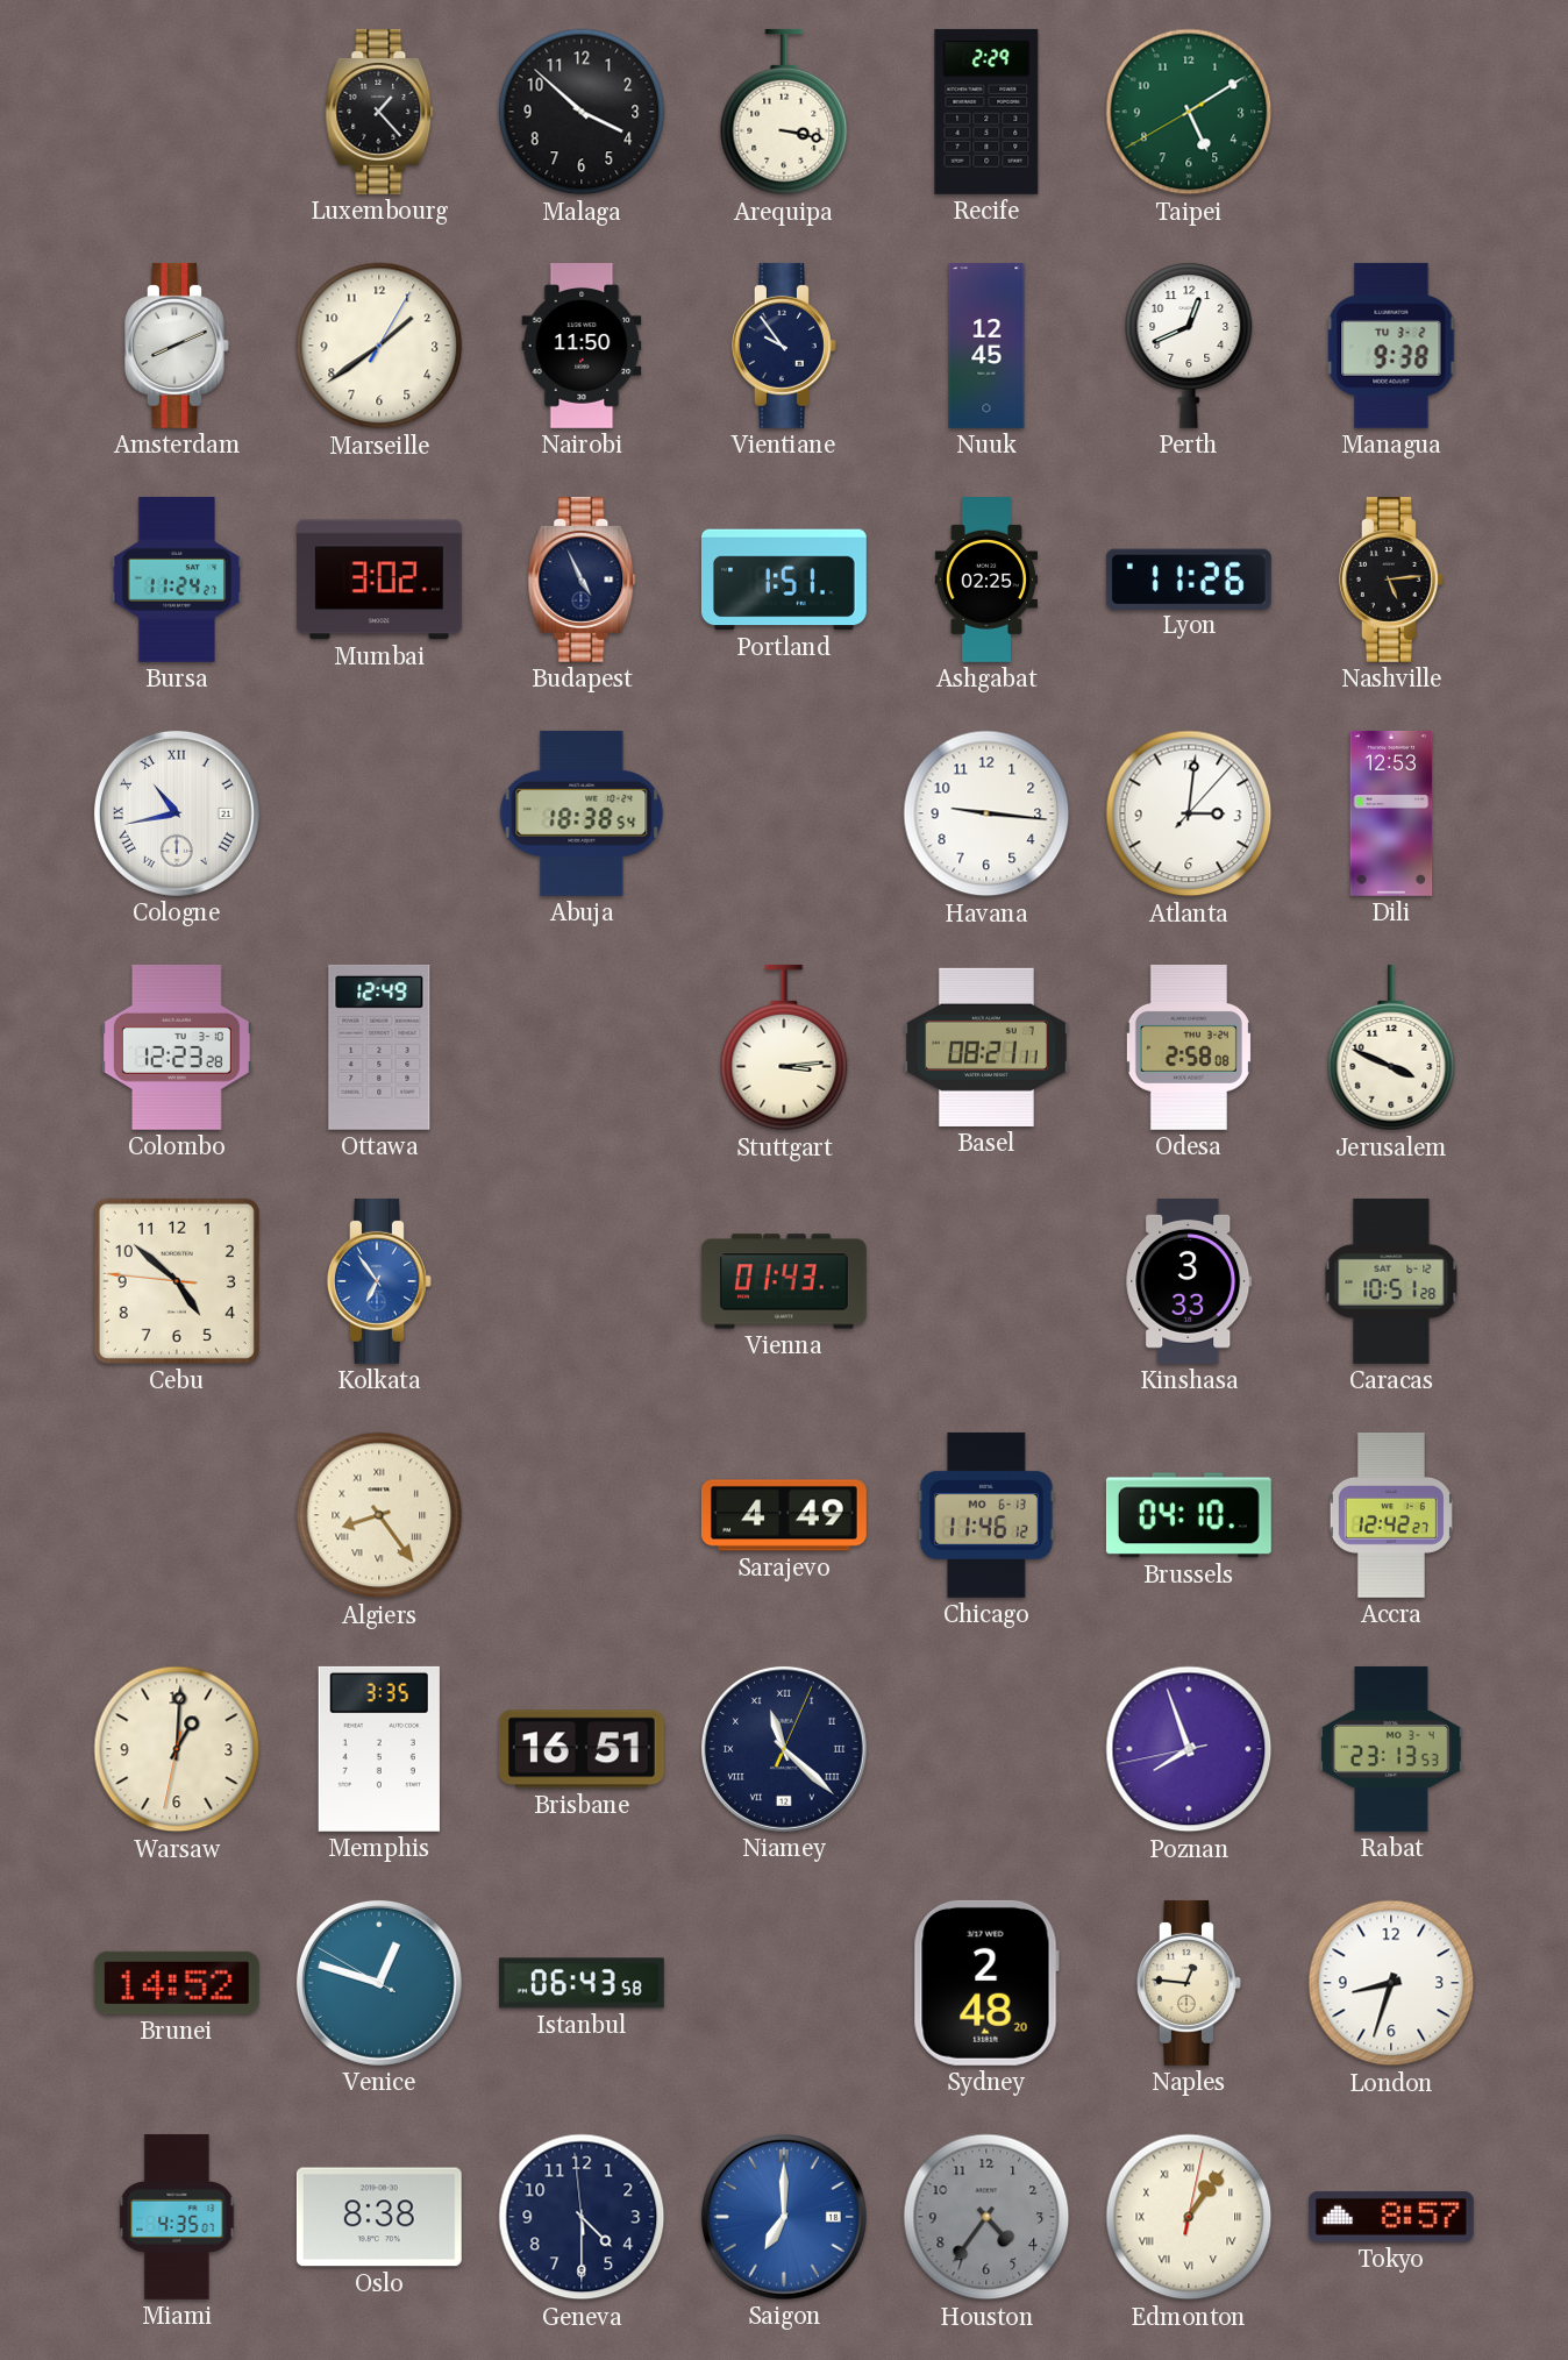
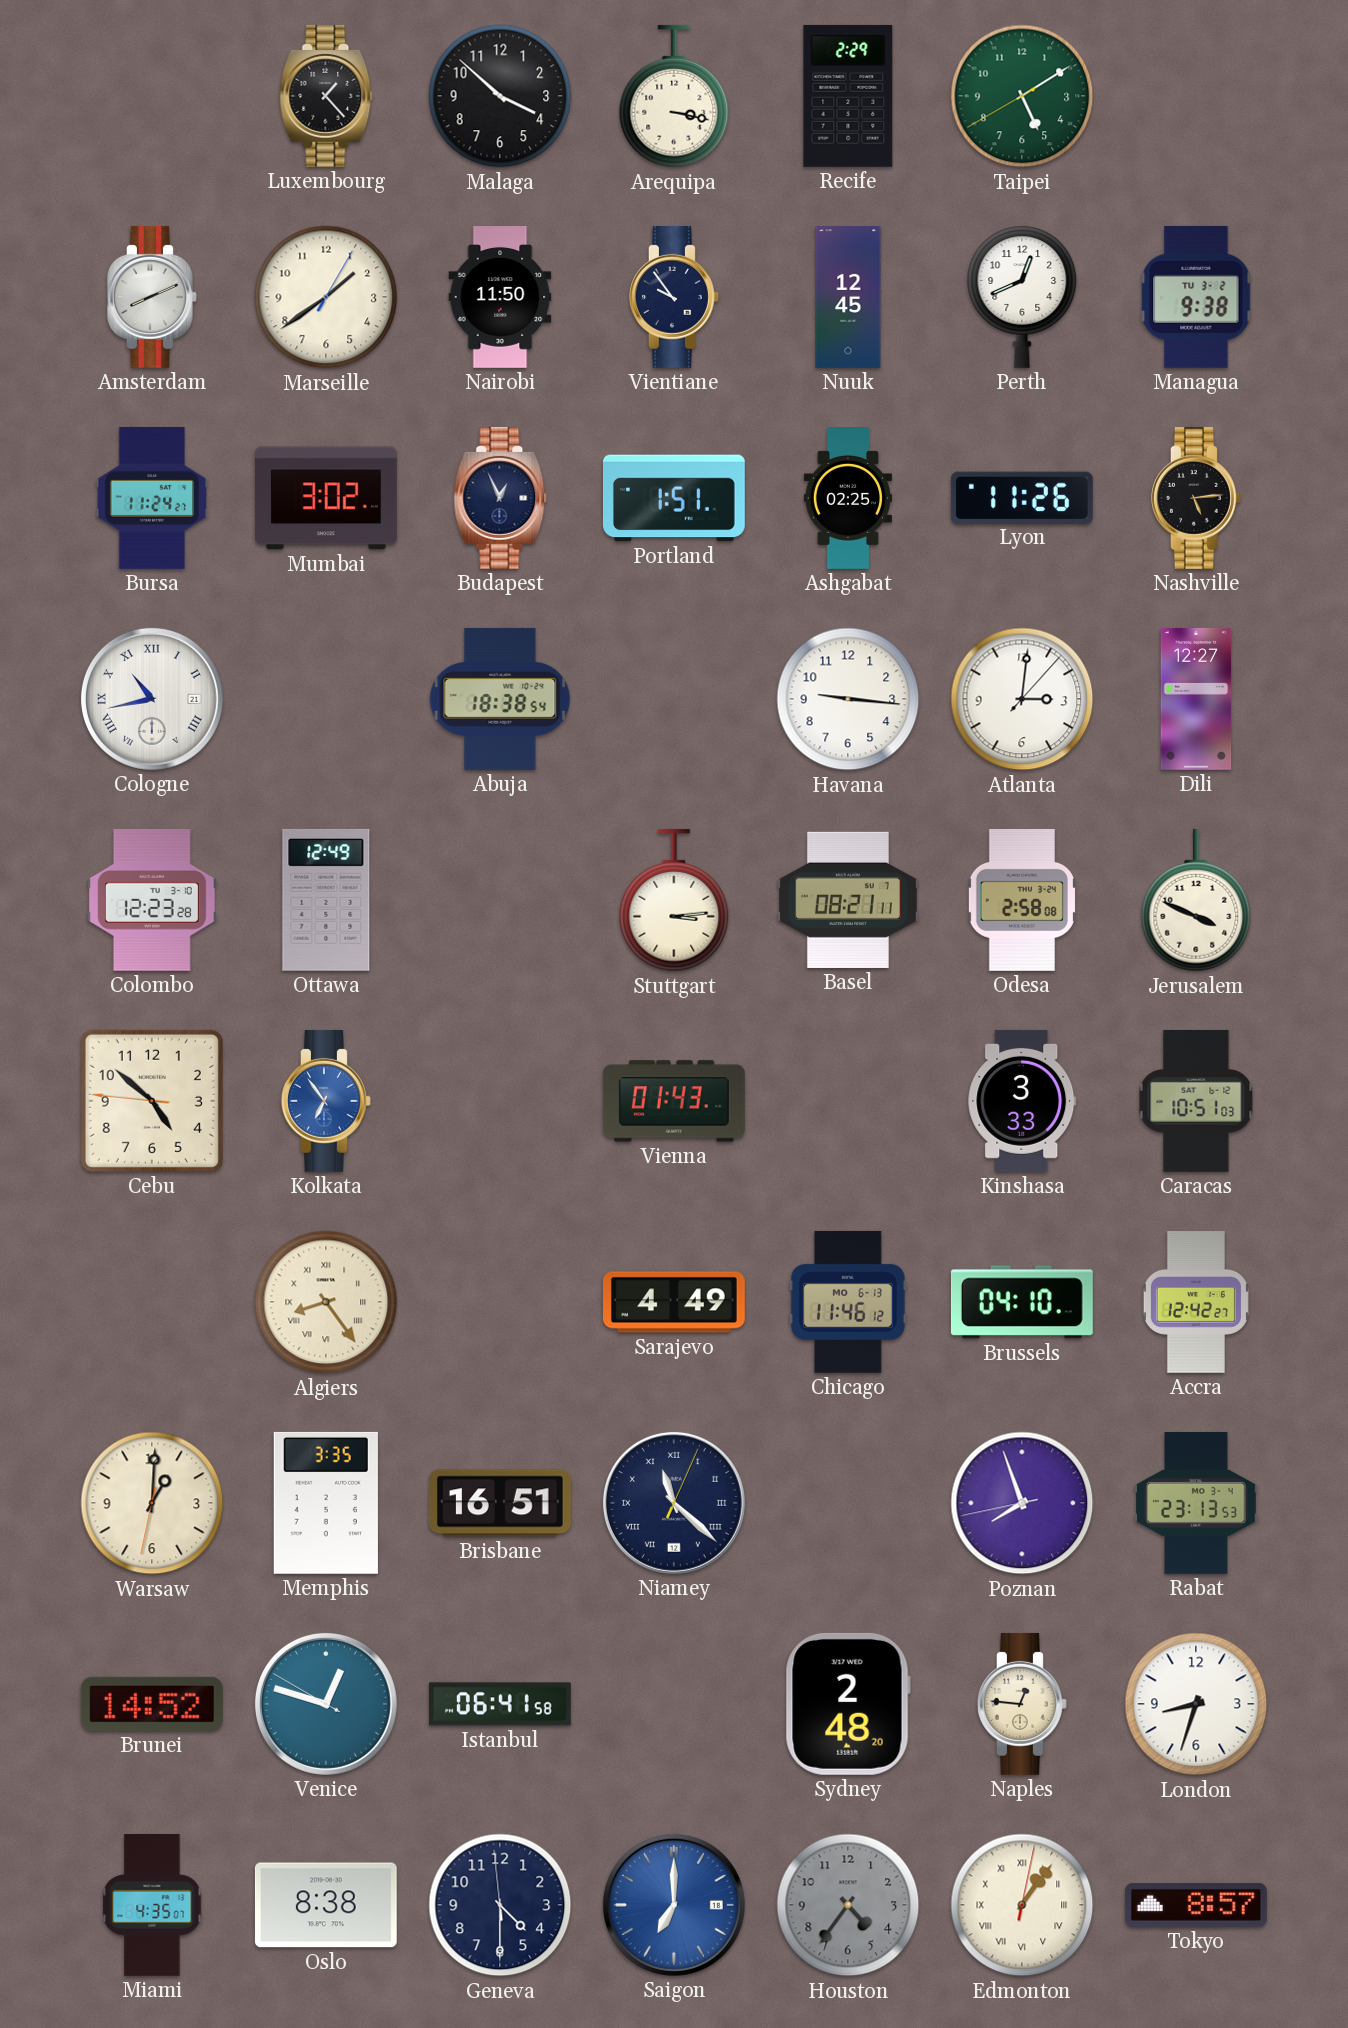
Budapest: 4:56 -> 12:56 (500, 498)
Dili: 12:53 -> 12:27 (1196, 699)
Caracas: 10:51:28 -> 10:51:03 (1196, 1101)
Istanbul: 06:43 -> 06:41 (500, 1704)
